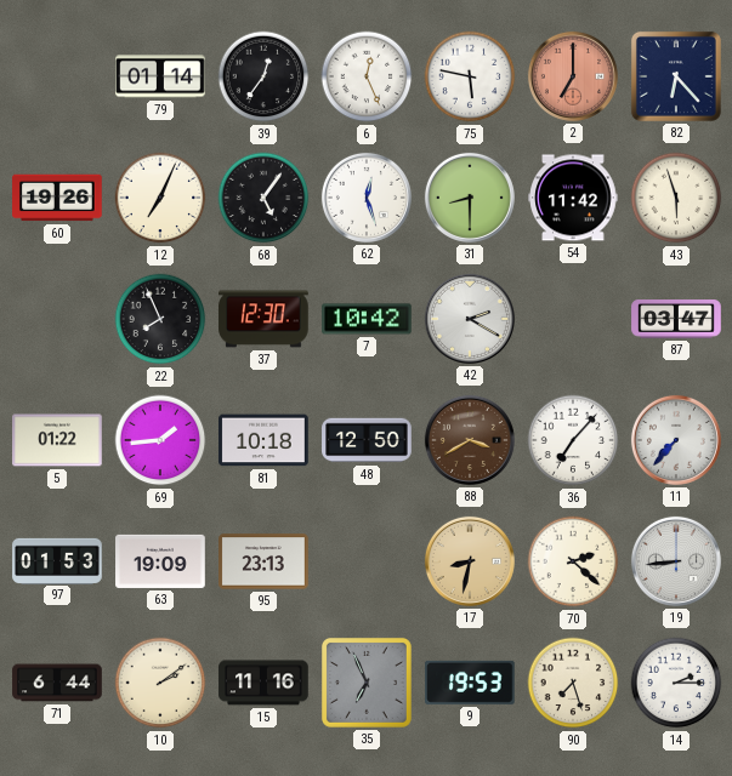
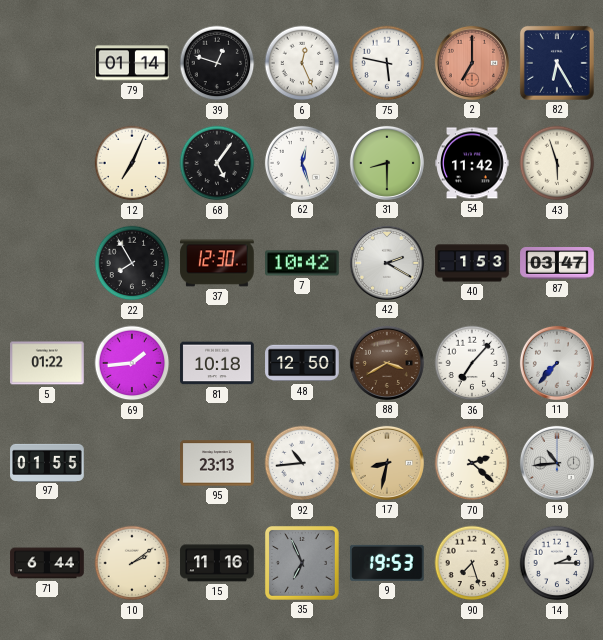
39: 12:36 -> 12:48 (217, 63)
82: 6:23 -> 6:25 (557, 63)
60: 19:26 -> none (57, 198)
22: 7:56 -> 7:55 (132, 263)
40: none -> 1:53 (472, 263)
97: 01:53 -> 01:55 (47, 462)
63: 19:09 -> none (160, 561)
92: none -> 10:44 (302, 463)
19: 8:44 -> 10:44 (557, 463)
